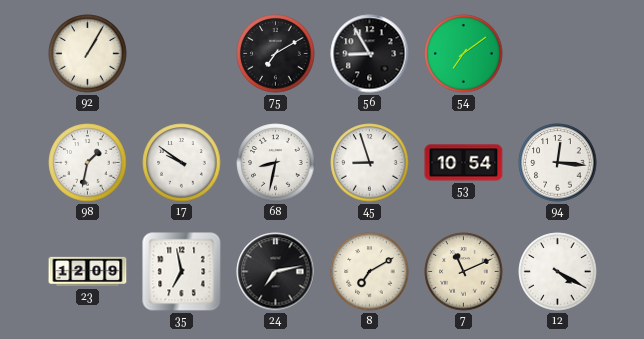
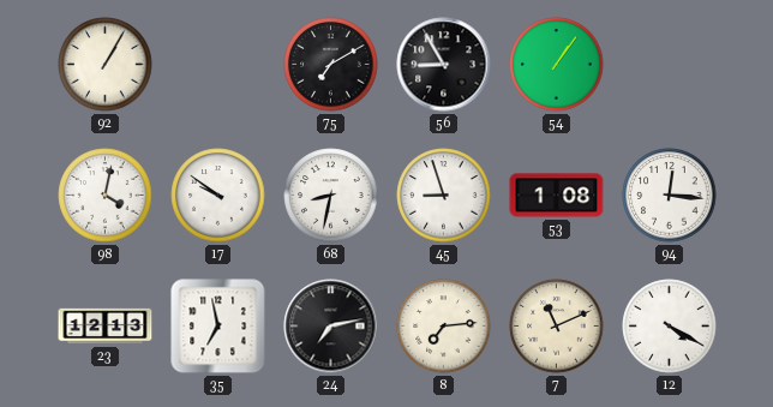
54: 7:09 -> 1:06 (557, 65)
98: 1:32 -> 4:02 (106, 196)
53: 10:54 -> 1:08 (557, 196)
23: 12:09 -> 12:13 (106, 327)
8: 7:10 -> 7:14 (444, 327)
